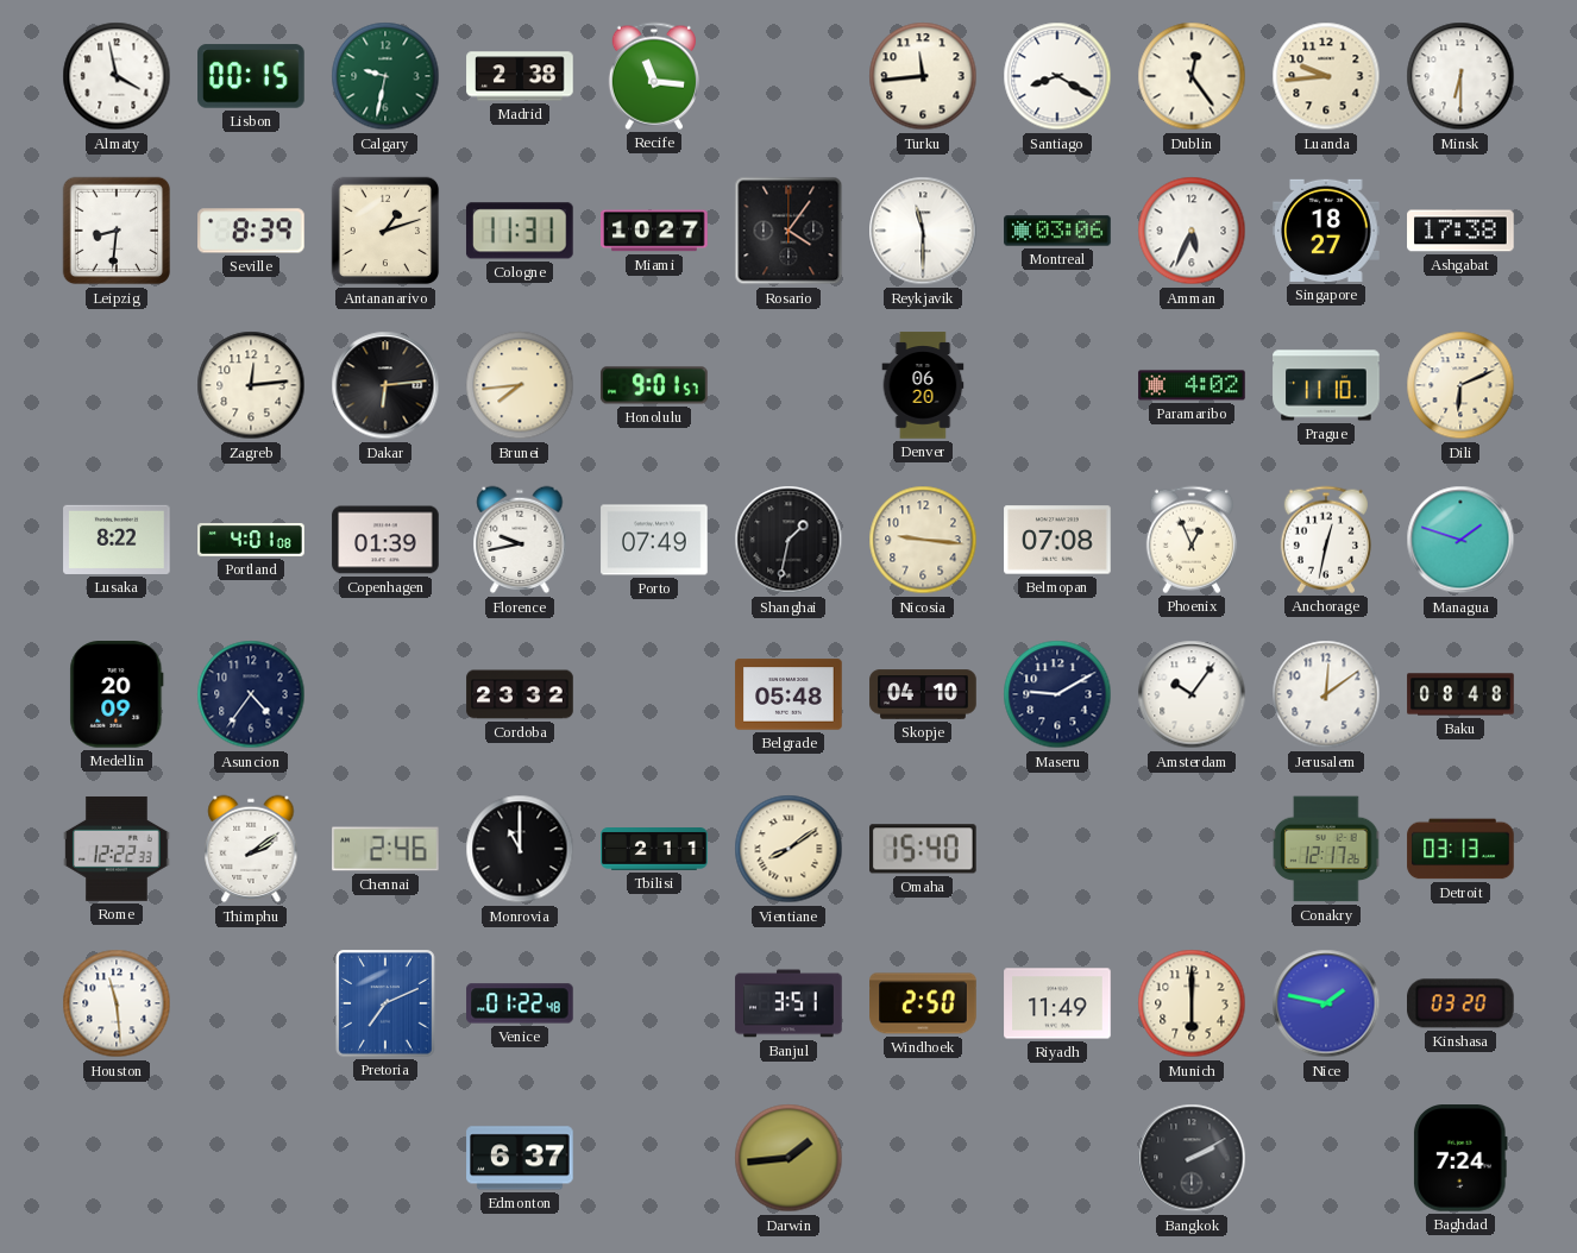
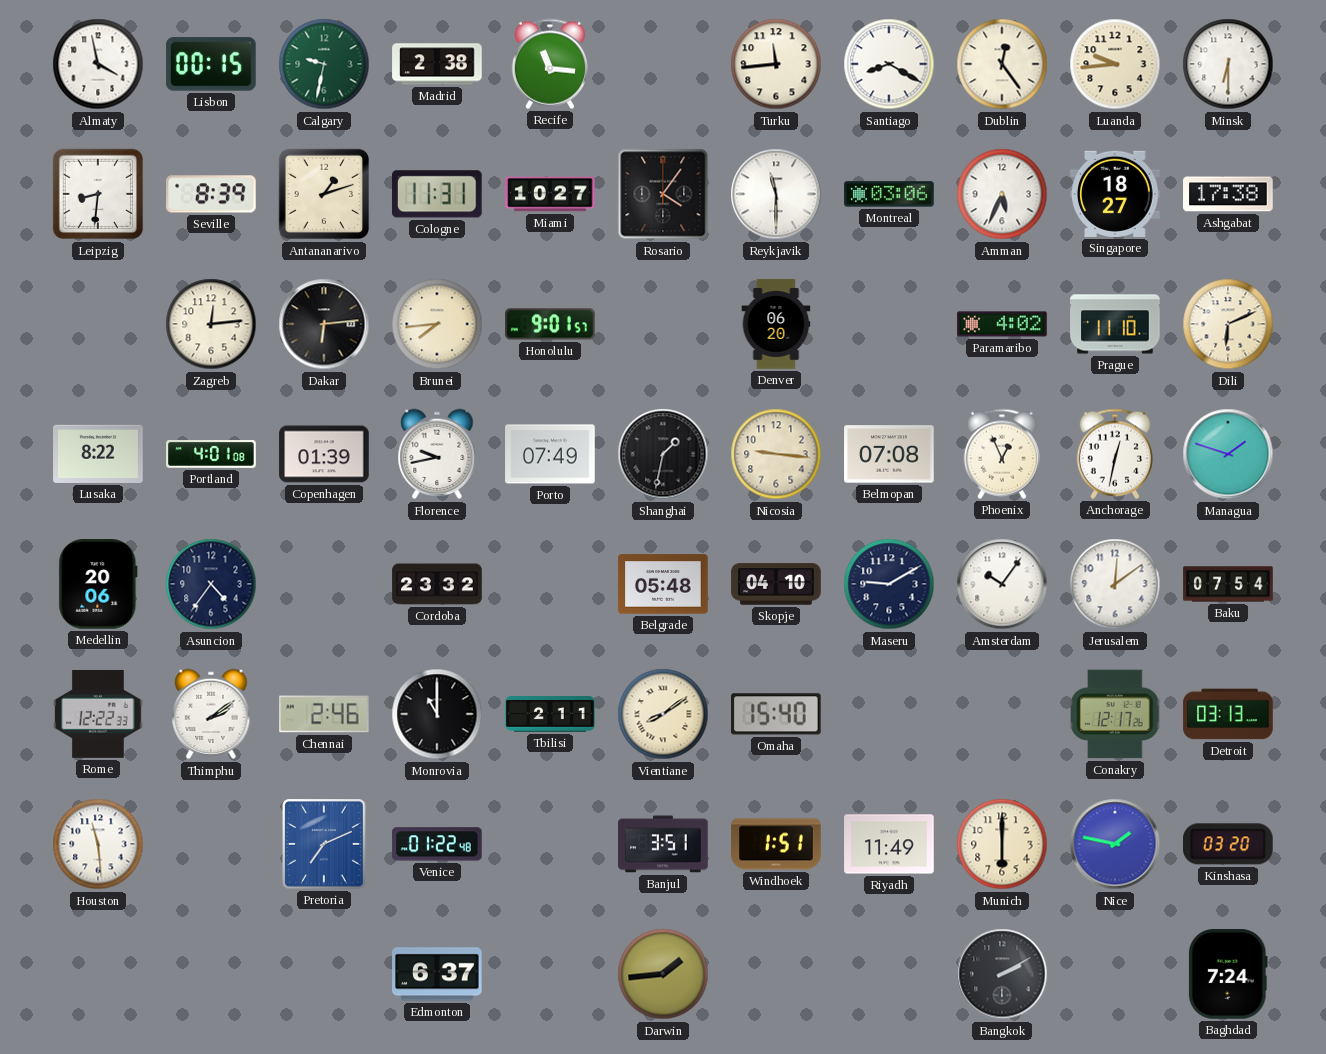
Medellin: 20:09 -> 20:06 (98, 584)
Baku: 08:48 -> 07:54 (1228, 584)
Windhoek: 2:50 -> 1:51 (776, 844)
